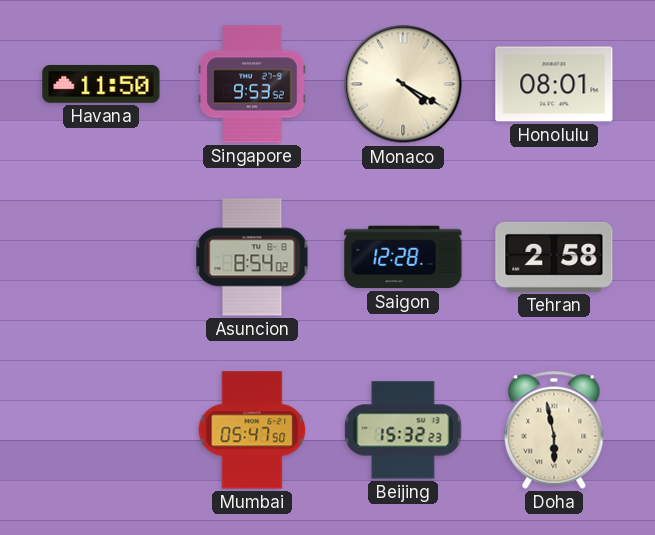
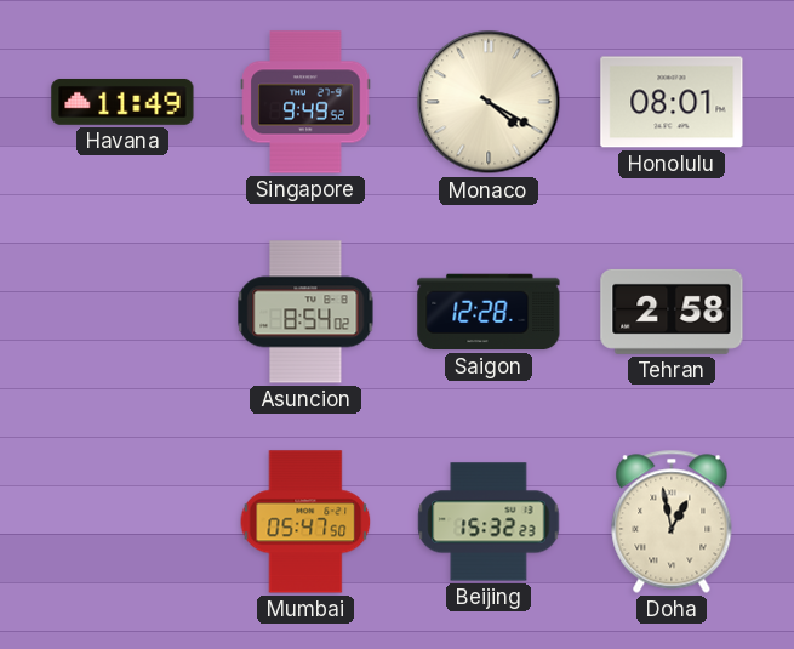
Havana: 11:50 -> 11:49 (122, 102)
Singapore: 9:53 -> 9:49 (305, 102)
Doha: 5:58 -> 12:58 (672, 522)
